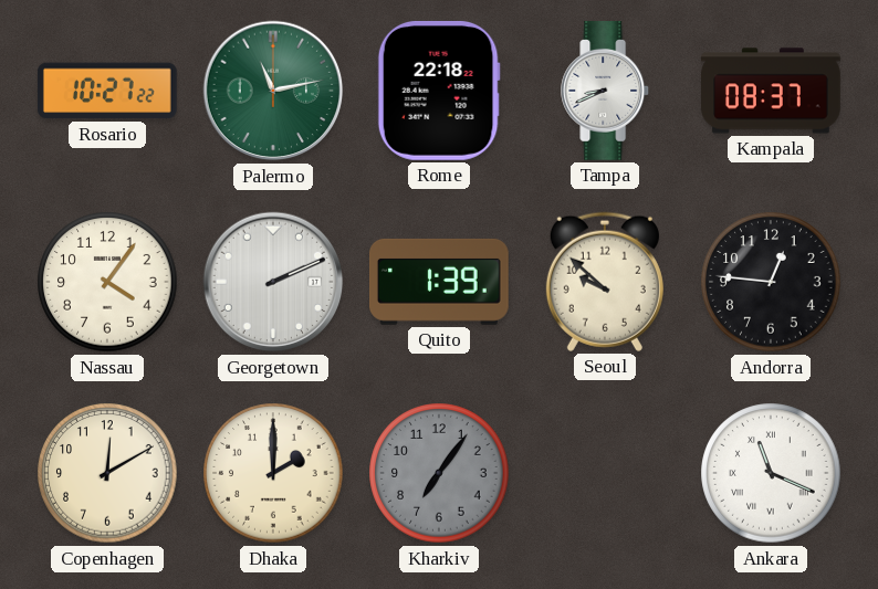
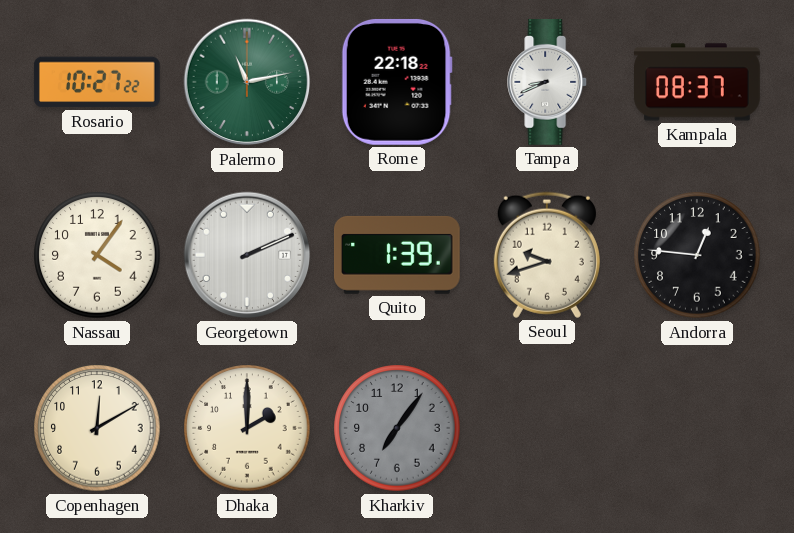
Seoul: 9:52 -> 9:42 (547, 255)
Ankara: 11:19 -> none (771, 473)
